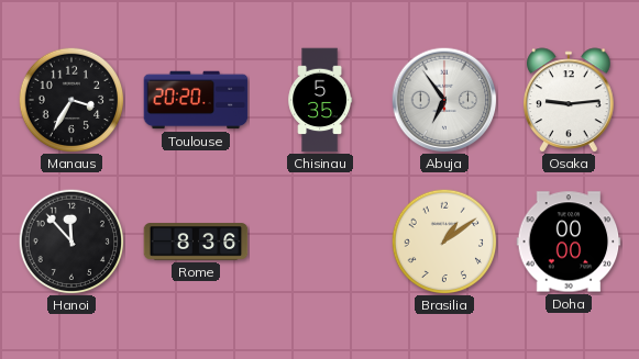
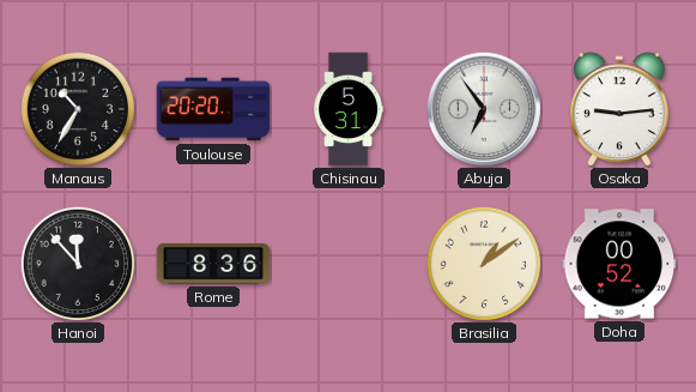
Manaus: 3:35 -> 10:35 (78, 109)
Chisinau: 5:35 -> 5:31 (349, 109)
Doha: 00:00 -> 00:52 (619, 264)
